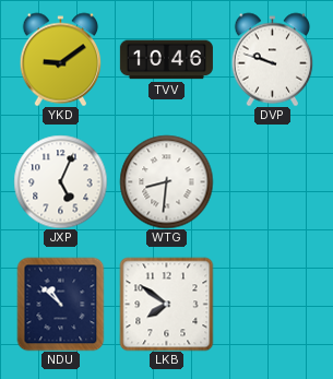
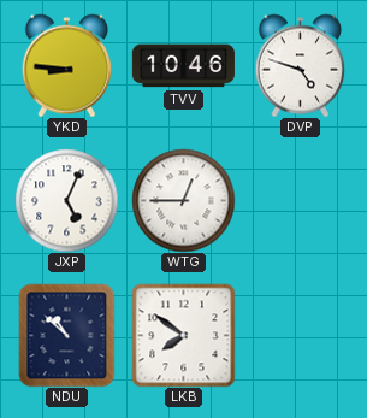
YKD: 9:09 -> 8:46 (67, 65)
DVP: 9:48 -> 4:48 (301, 65)
WTG: 8:31 -> 12:45 (183, 200)
